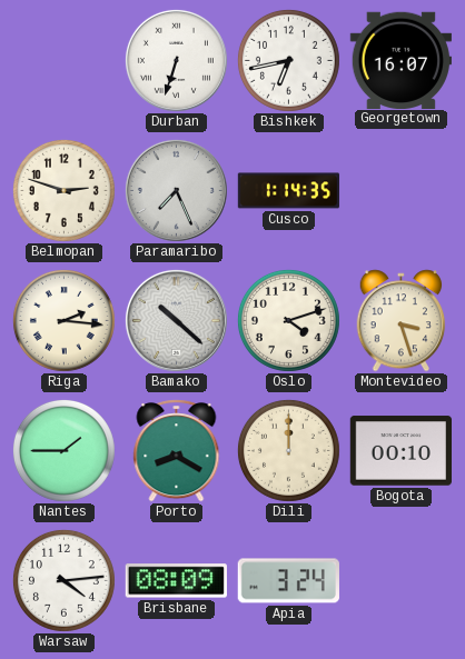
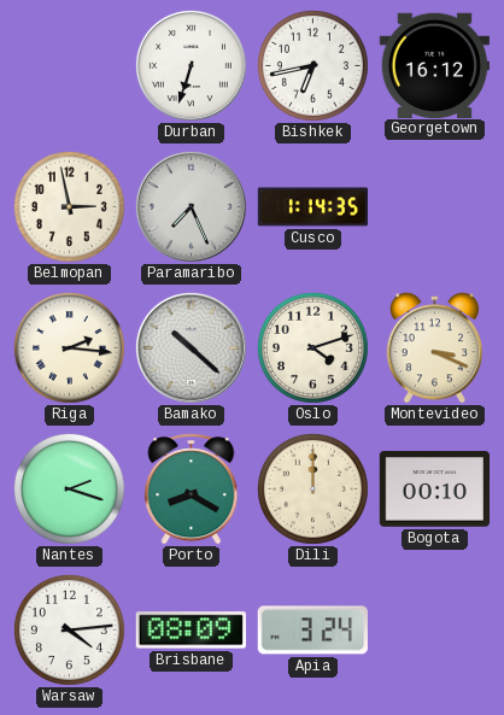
Georgetown: 16:07 -> 16:12 (434, 65)
Belmopan: 2:48 -> 2:58 (69, 206)
Montevideo: 3:27 -> 3:19 (435, 348)
Nantes: 1:45 -> 2:18 (69, 488)
